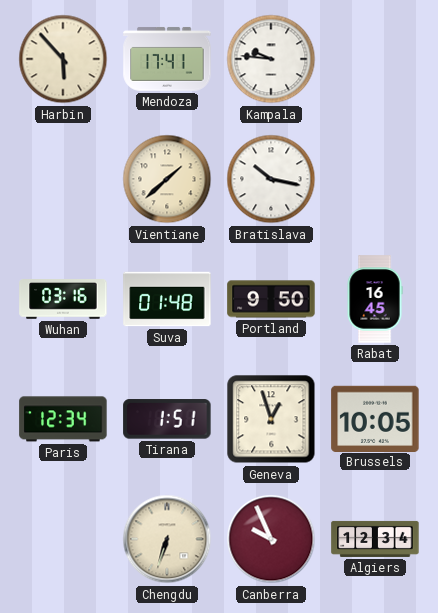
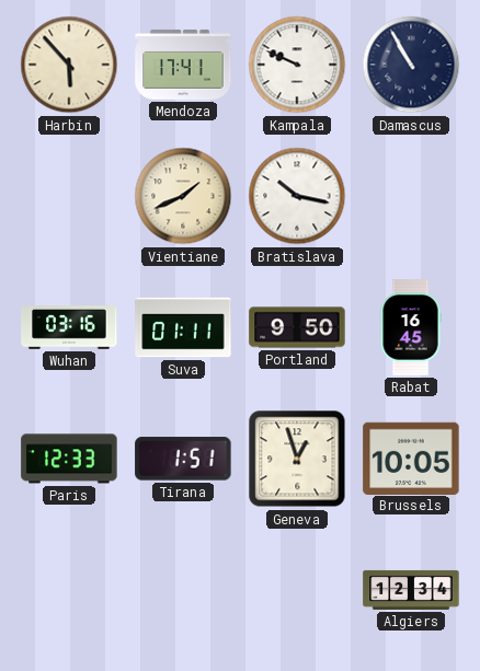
Kampala: 9:46 -> 9:49 (297, 65)
Damascus: none -> 10:55 (411, 65)
Vientiane: 1:38 -> 1:41 (183, 196)
Suva: 01:48 -> 01:11 (183, 327)
Paris: 12:34 -> 12:33 (69, 459)
Chengdu: 6:33 -> none (167, 539)
Canberra: 9:56 -> none (271, 539)
